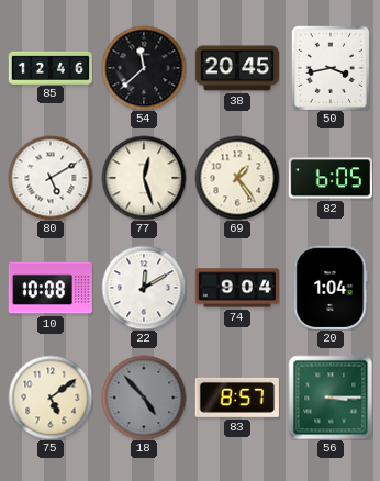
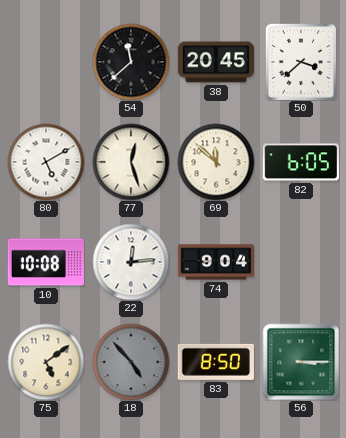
85: 12:46 -> none (49, 67)
50: 3:43 -> 3:38 (300, 62)
69: 1:24 -> 11:52 (216, 162)
22: 12:10 -> 12:14 (131, 262)
20: 1:04 -> none (331, 287)
83: 8:57 -> 8:50 (216, 362)
